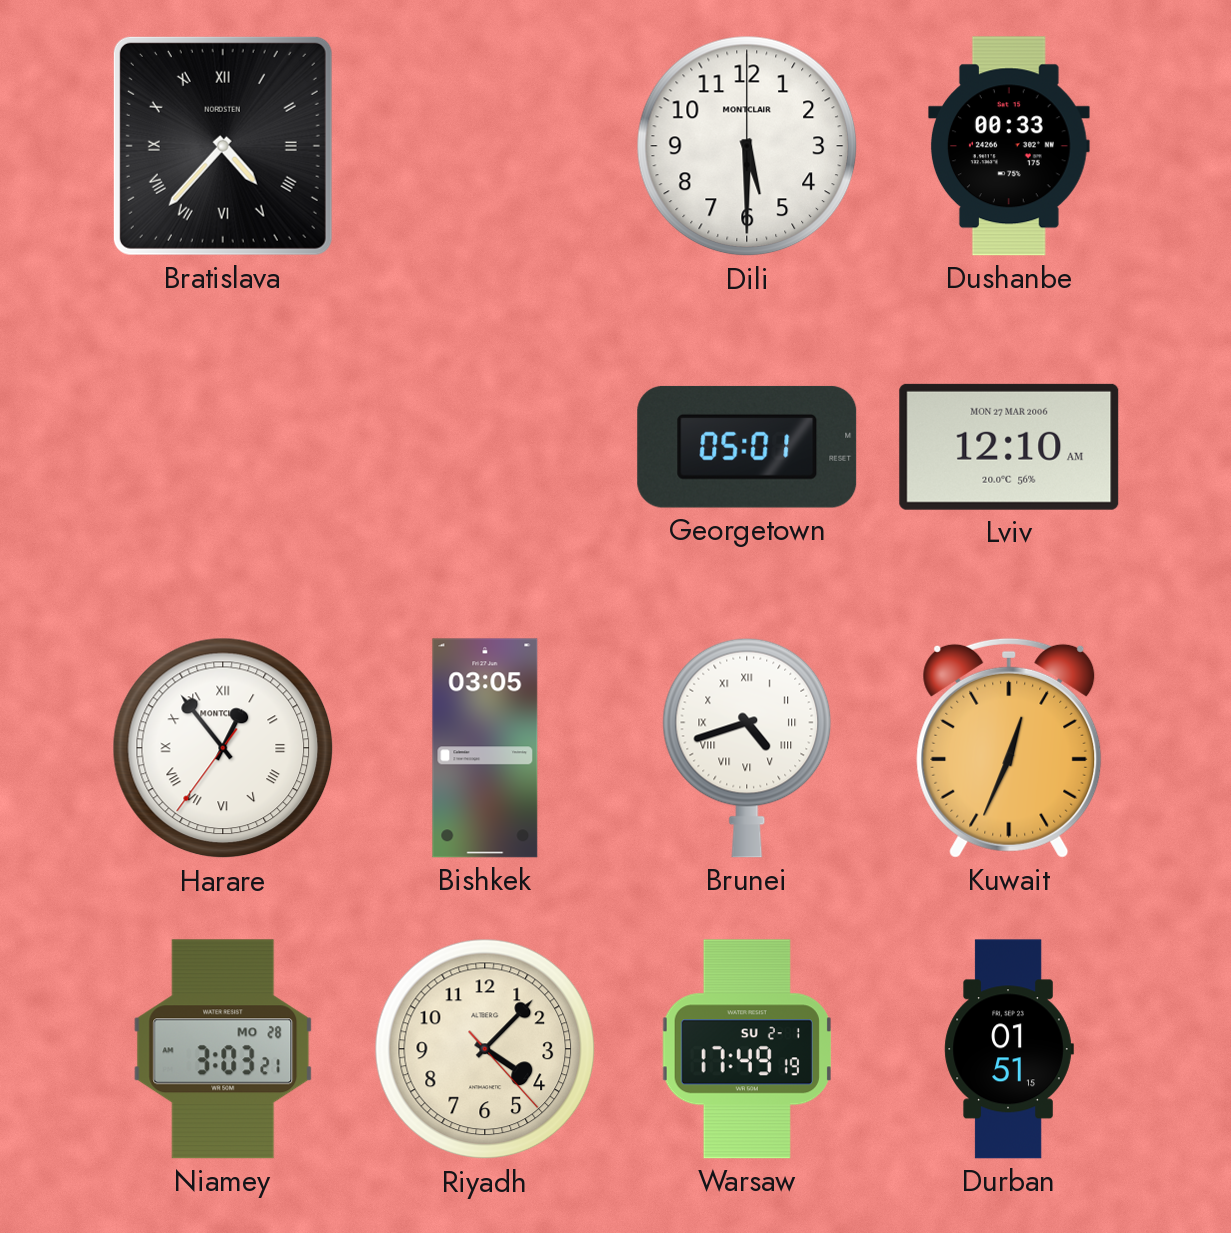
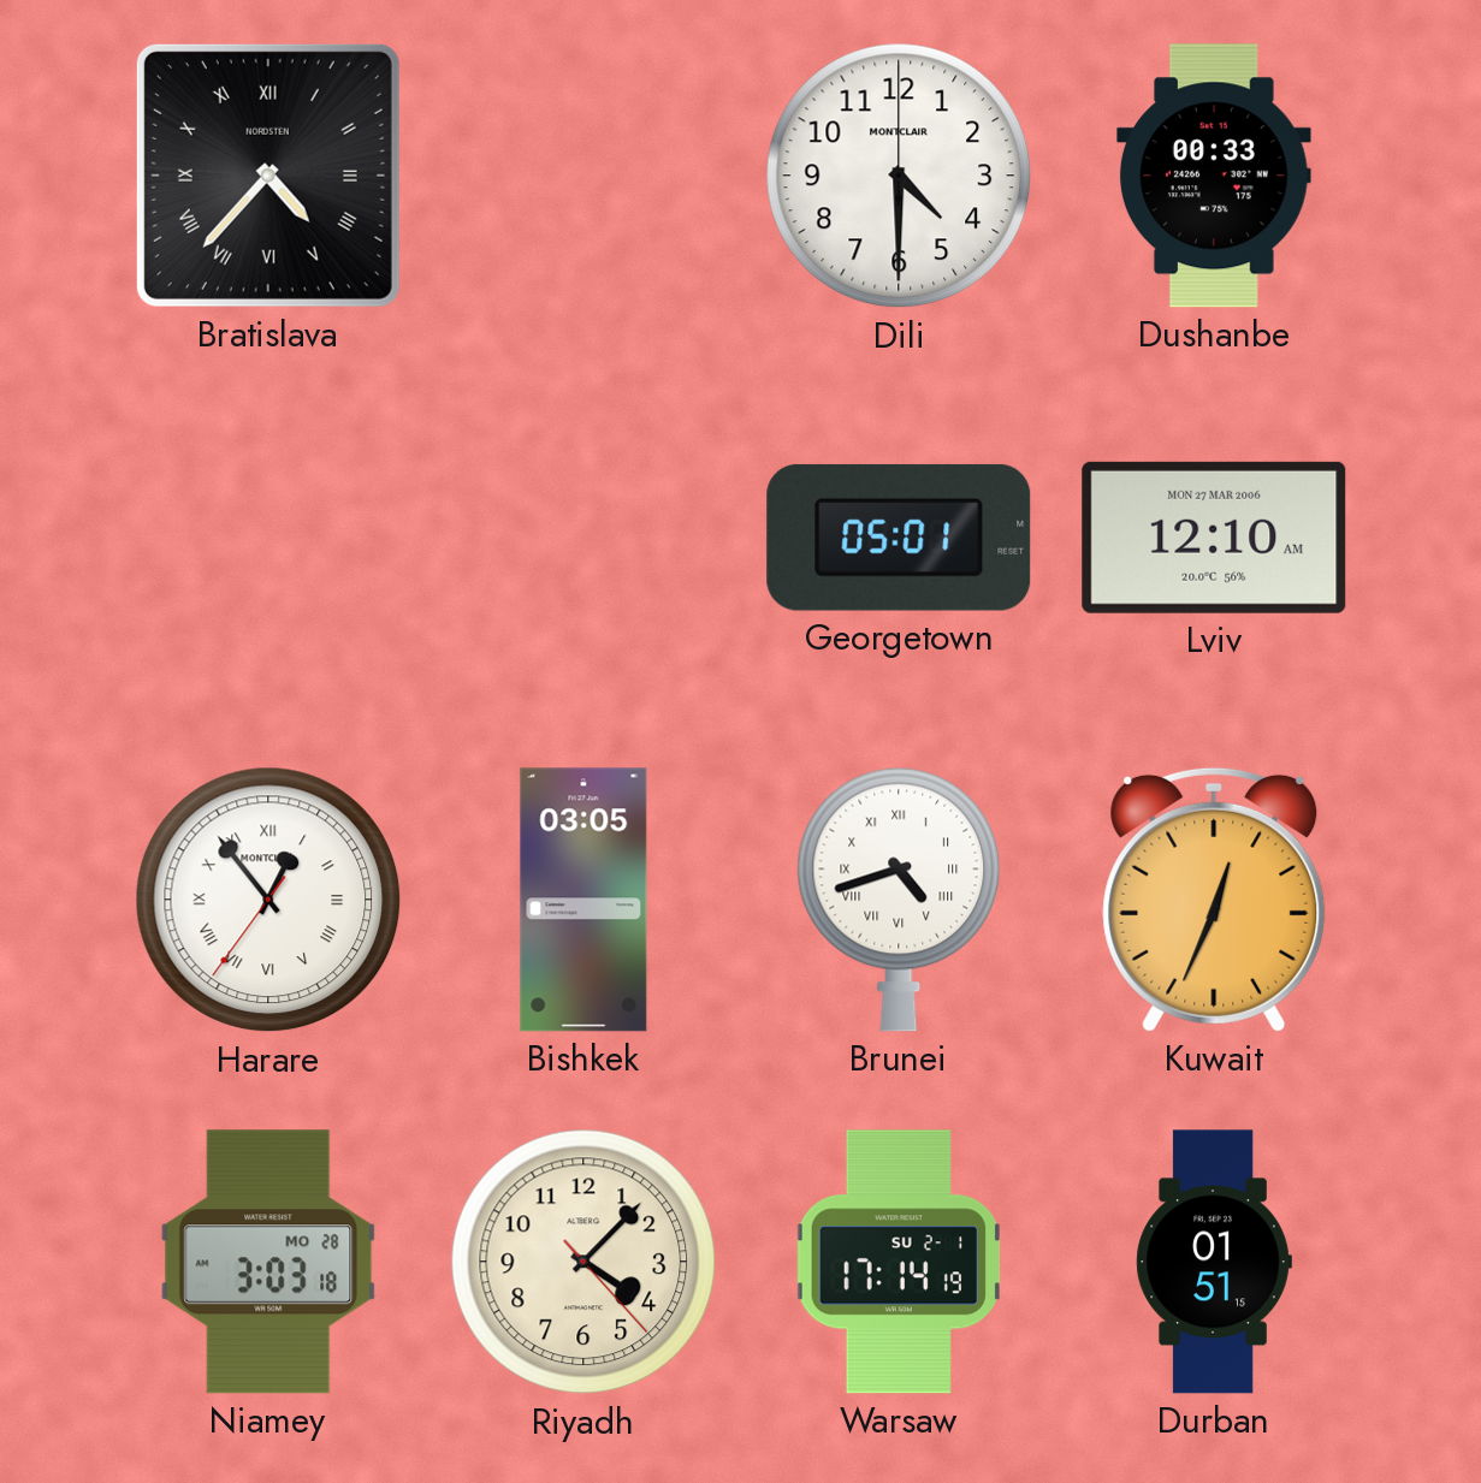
Dili: 5:30 -> 4:30 (899, 176)
Niamey: 3:03:21 -> 3:03:18 (268, 1262)
Warsaw: 17:49 -> 17:14 (899, 1262)
